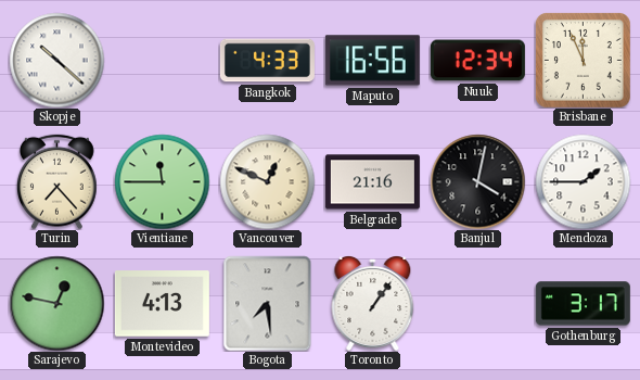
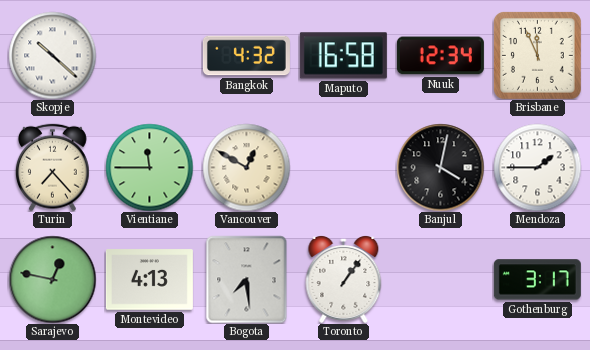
Bangkok: 4:33 -> 4:32 (246, 56)
Maputo: 16:56 -> 16:58 (343, 56)
Vancouver: 12:49 -> 12:50 (246, 167)
Belgrade: 21:16 -> none (372, 182)
